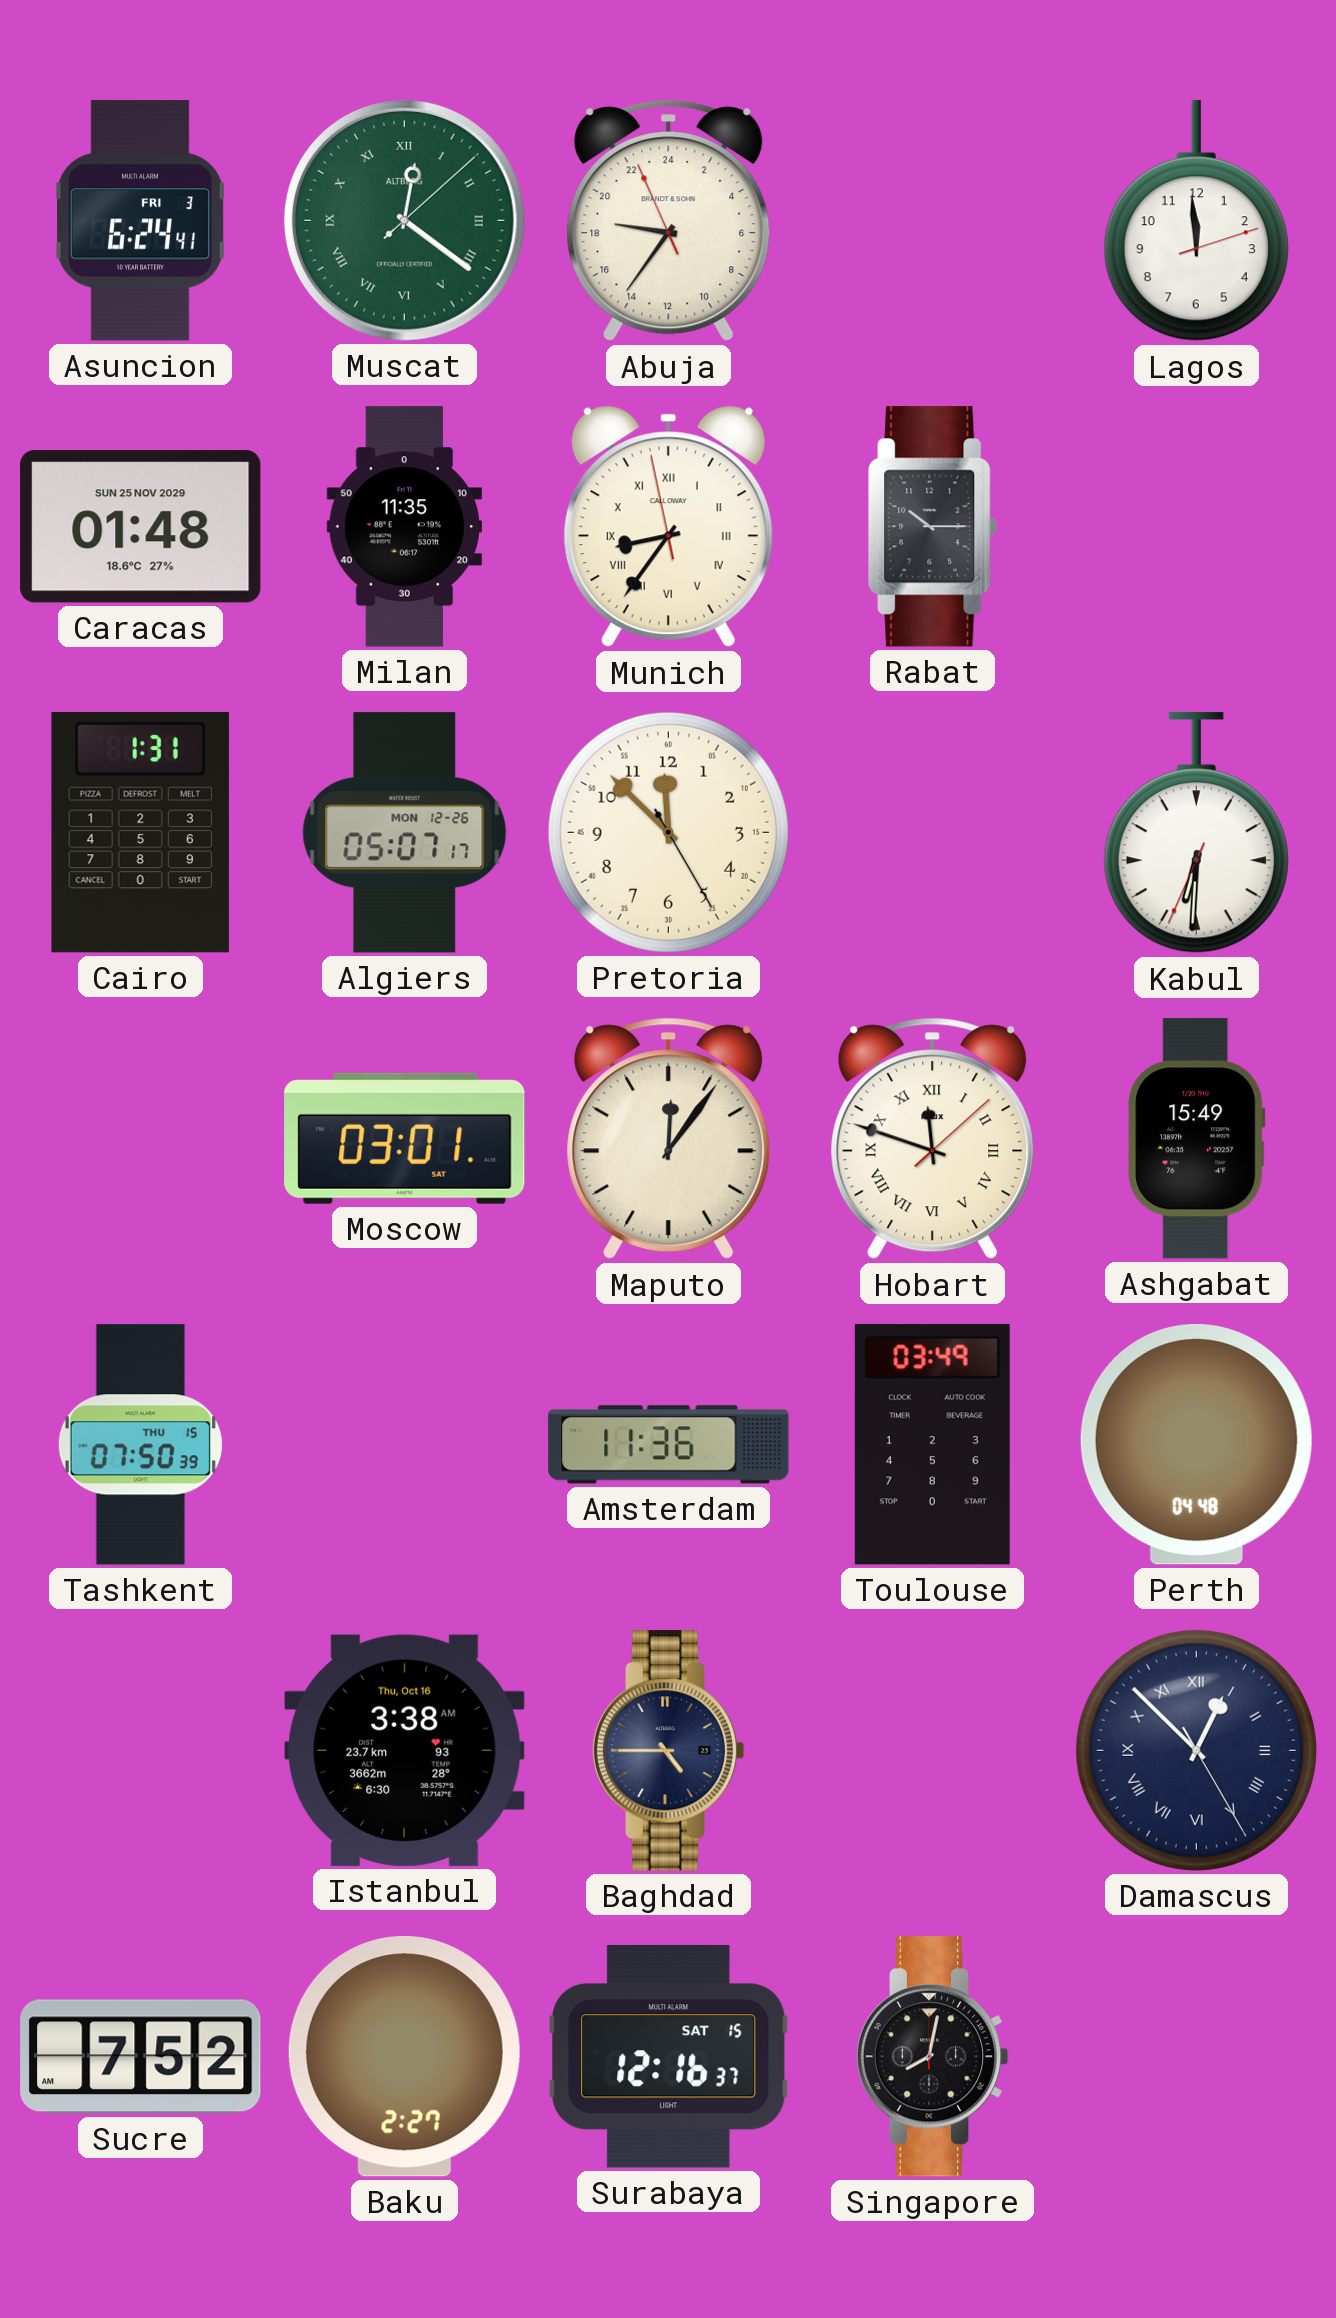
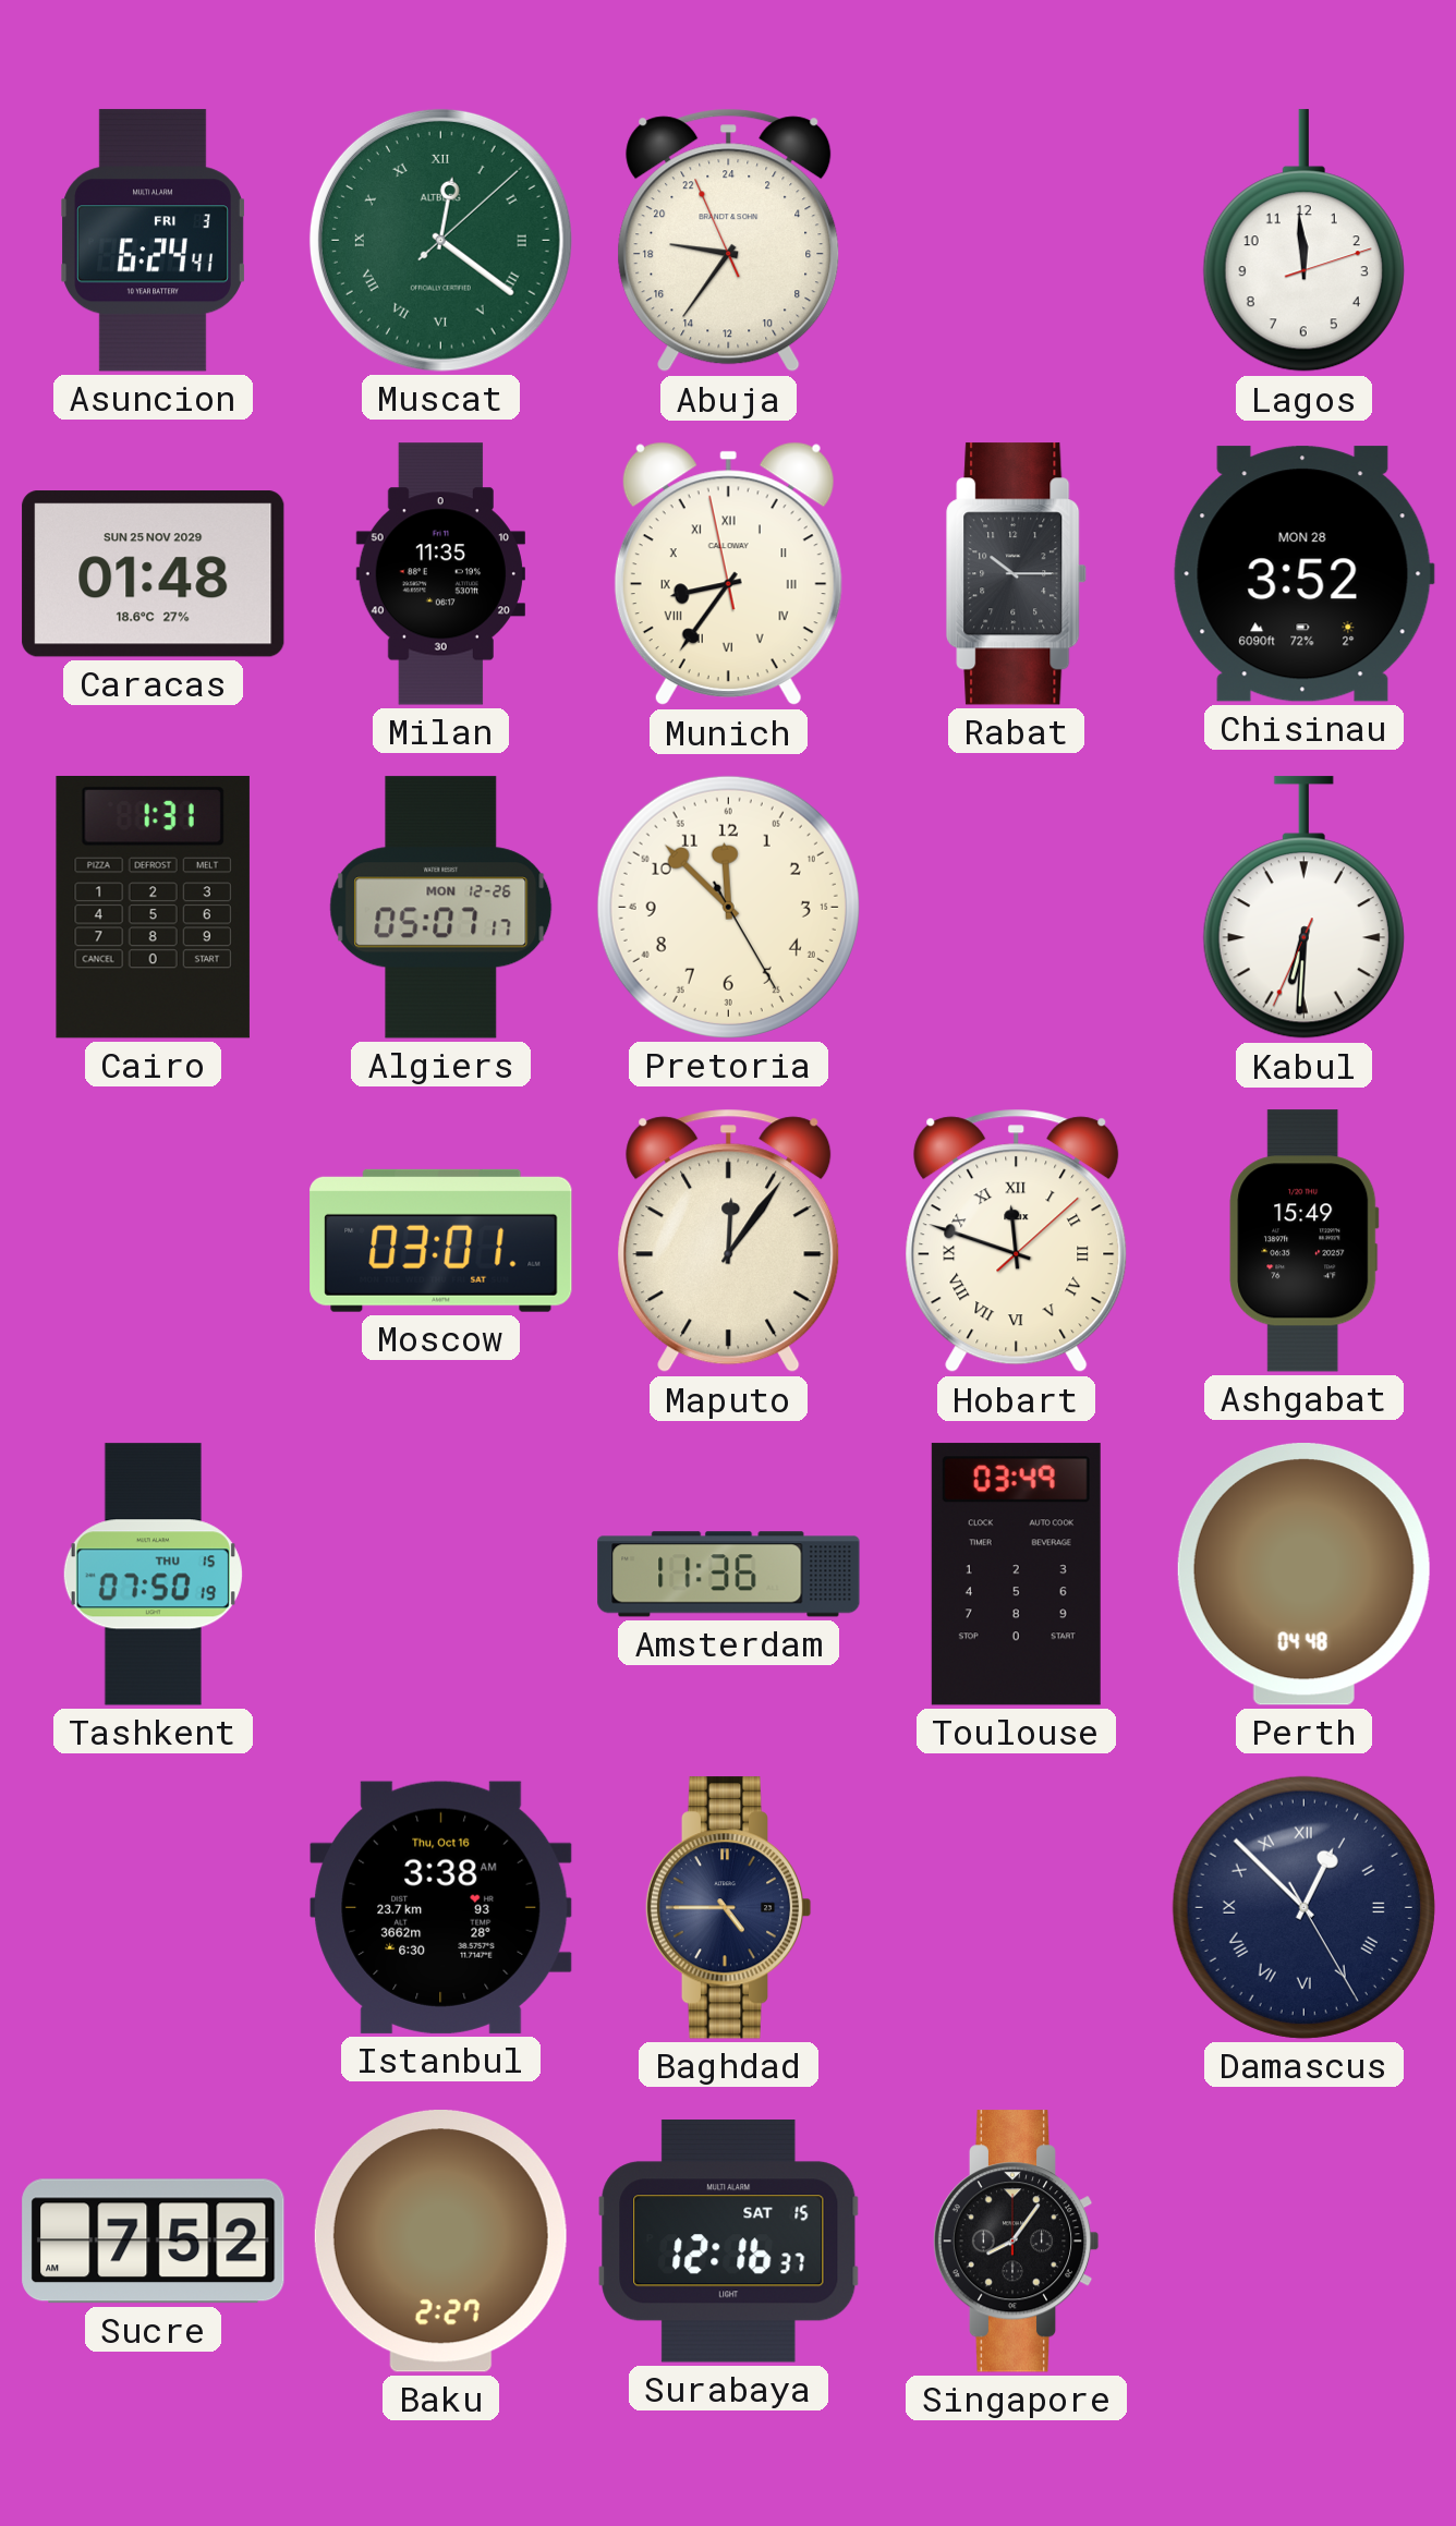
Chisinau: none -> 3:52 (1303, 574)
Tashkent: 07:50:39 -> 07:50:19 (153, 1575)
Singapore: 8:02 -> 8:06 (1016, 2242)
